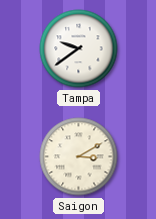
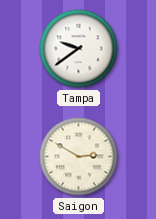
Saigon: 3:10 -> 2:50 (79, 157)
